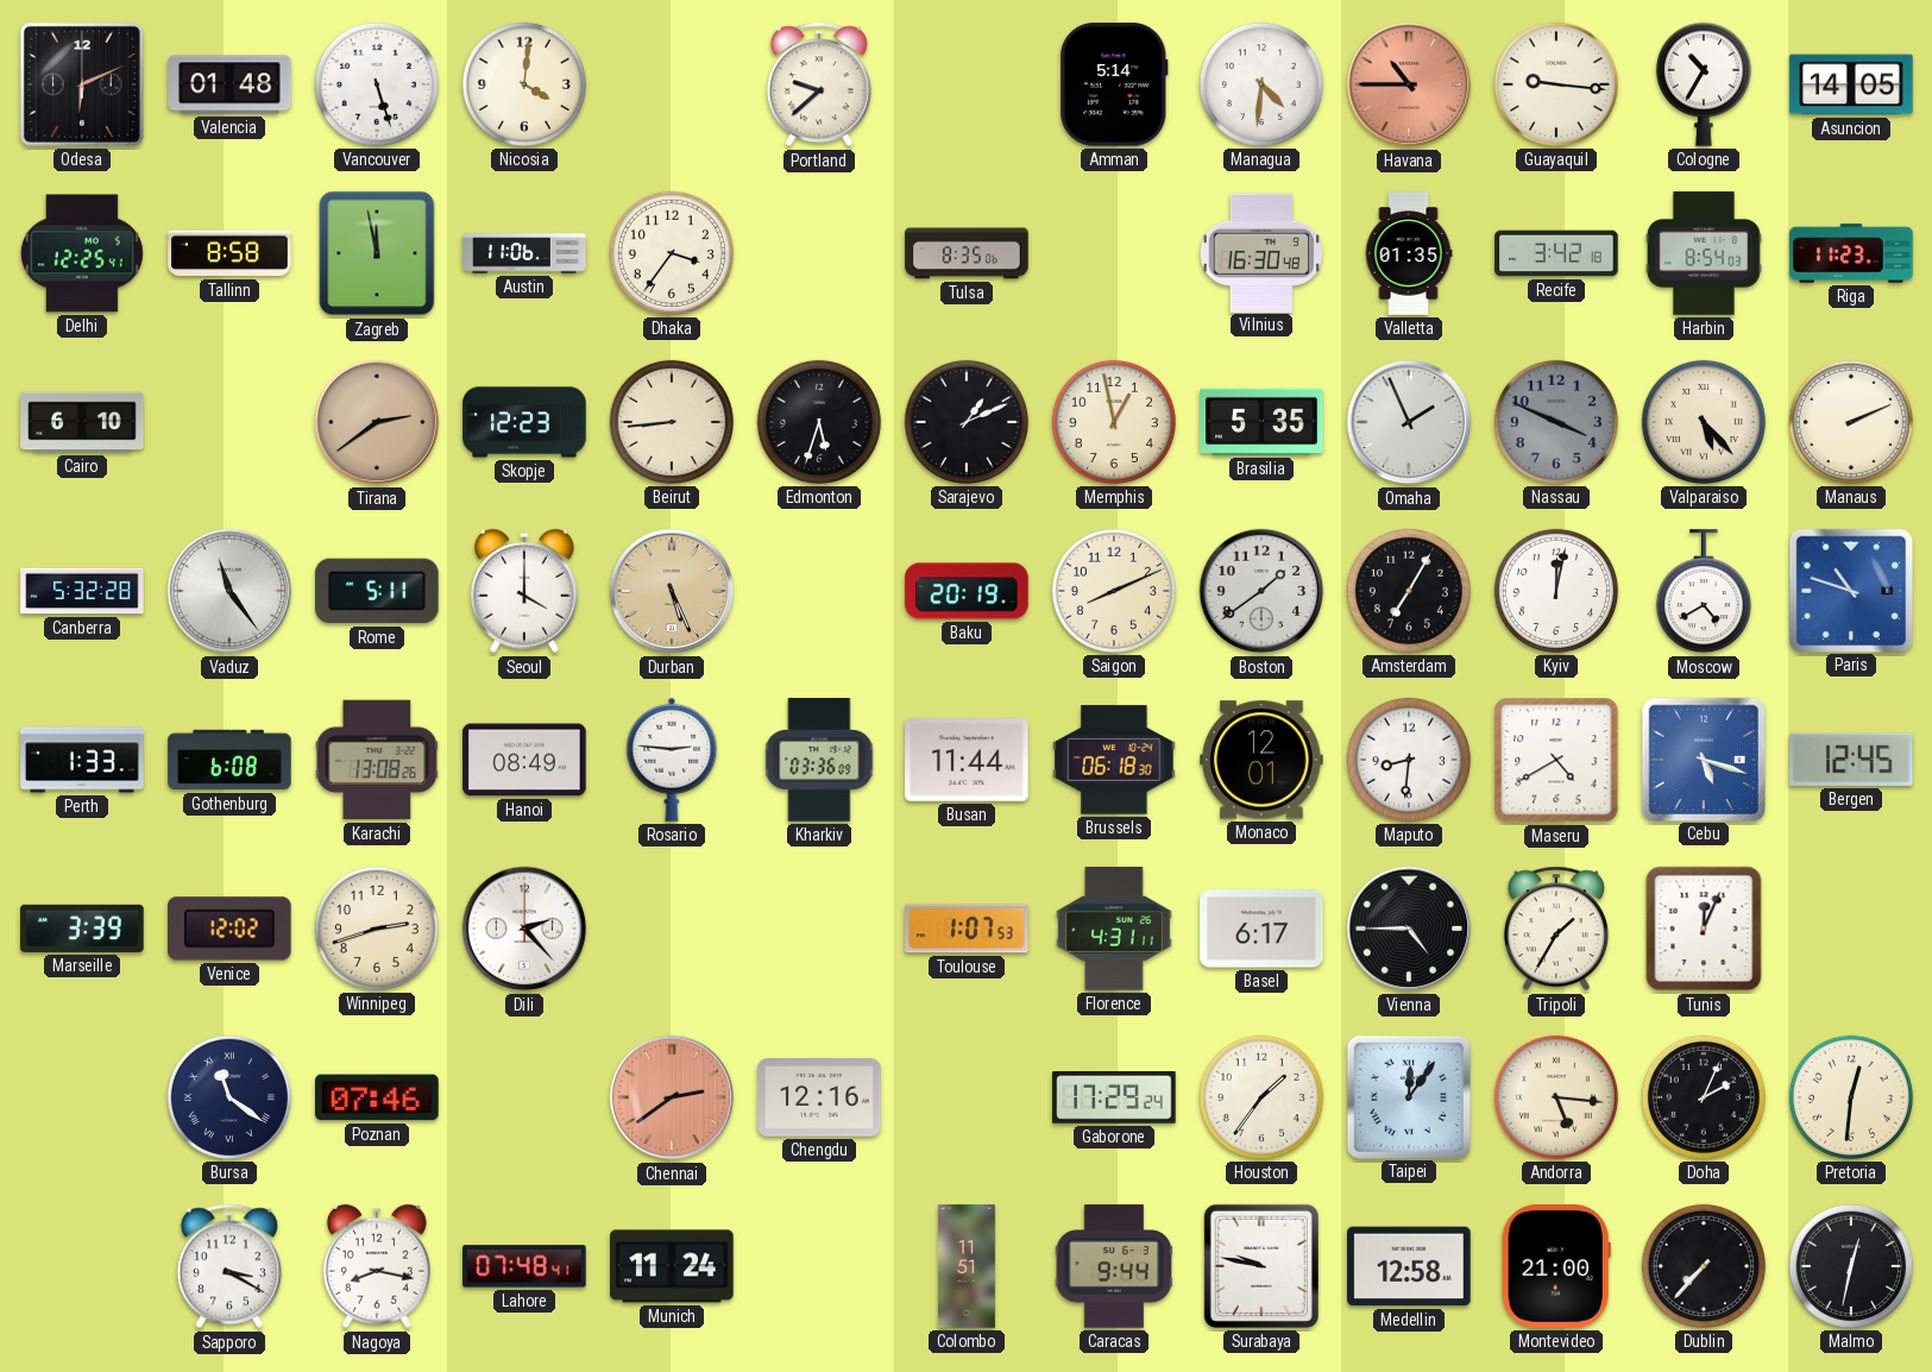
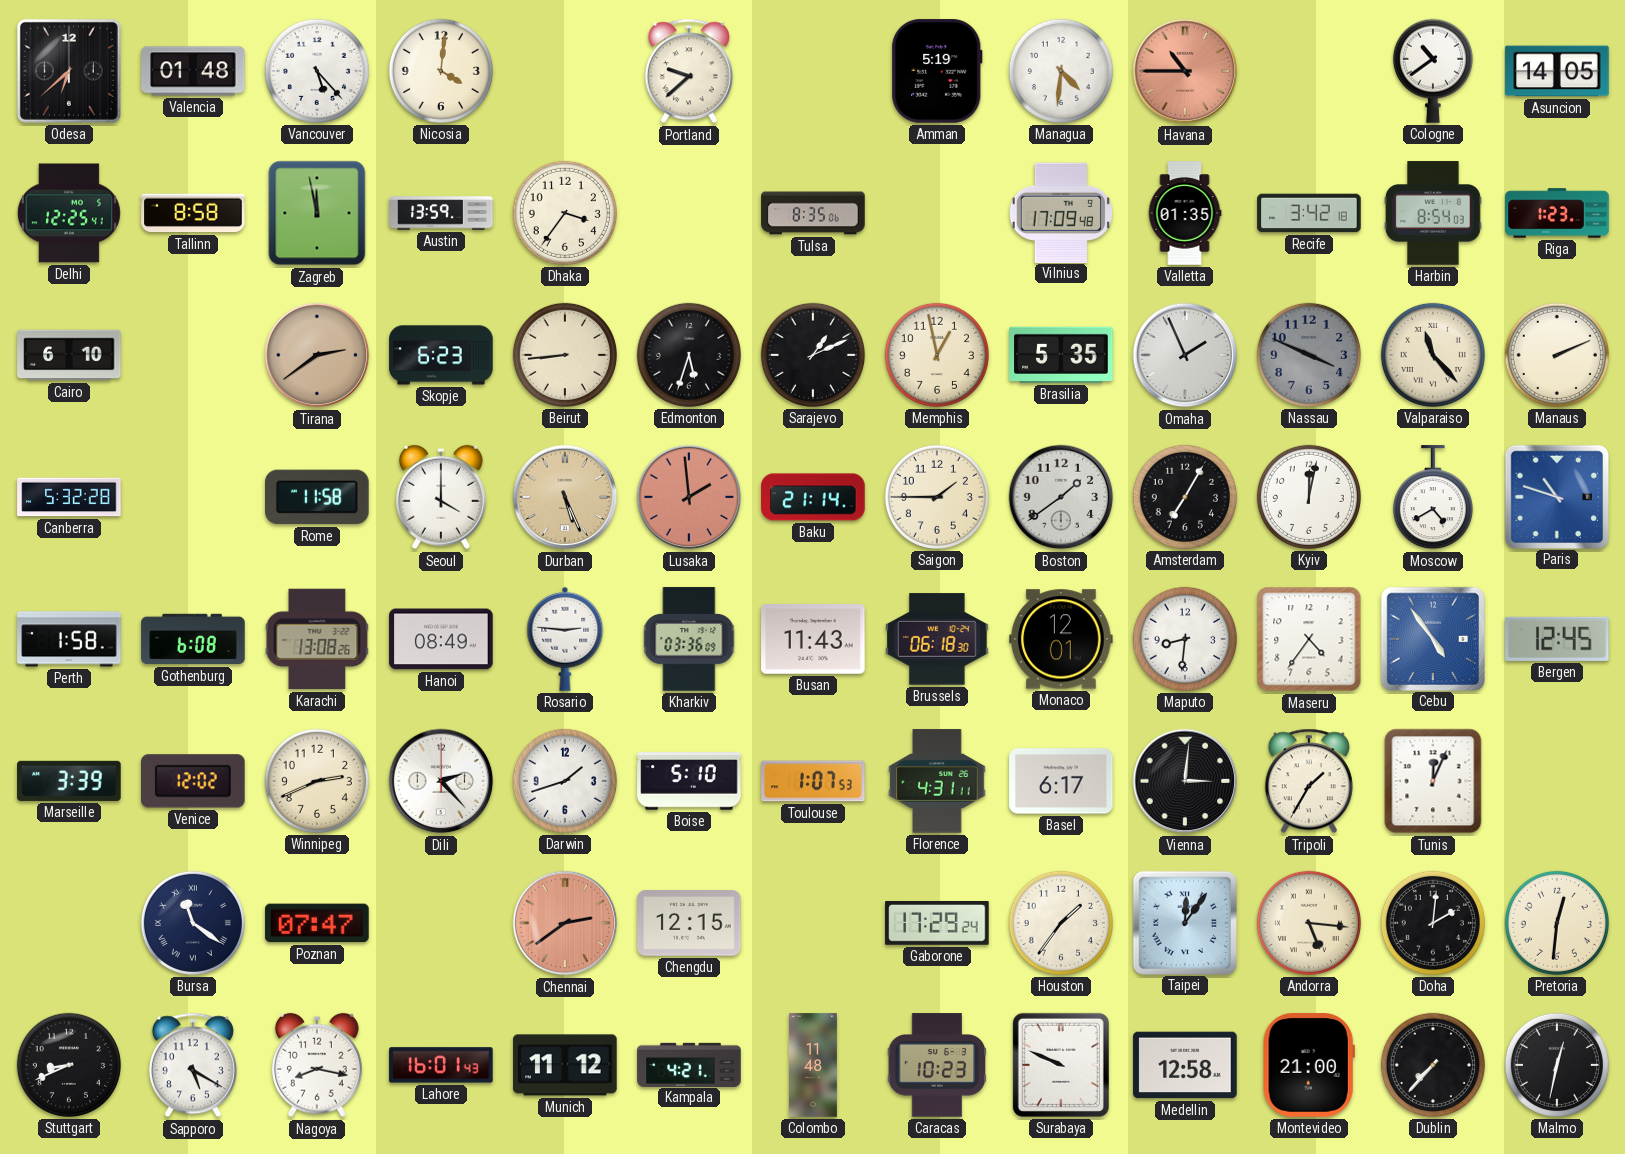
Odesa: 6:11 -> 6:38 (69, 71)
Vancouver: 5:27 -> 5:23 (317, 71)
Amman: 5:14 -> 5:19 (937, 71)
Guayaquil: 9:16 -> none (1556, 84)
Cologne: 10:35 -> 10:39 (1433, 71)
Austin: 11:06 -> 13:59 (441, 213)
Vilnius: 16:30 -> 17:09 (1060, 212)
Riga: 11:23 -> 1:23 (1557, 213)
Skopje: 12:23 -> 6:23 (441, 355)
Valparaiso: 5:23 -> 11:23 (1433, 355)
Vaduz: 11:24 -> none (229, 591)
Rome: 5:11 -> 11:58 (317, 497)
Lusaka: none -> 1:59 (689, 497)
Baku: 20:19 -> 21:14 (813, 497)
Saigon: 8:11 -> 1:45 (937, 497)
Perth: 1:33 -> 1:58 (69, 639)
Busan: 11:44 -> 11:43 (813, 640)
Maseru: 4:40 -> 4:36 (1309, 639)
Cebu: 5:18 -> 4:54 (1432, 638)
Winnipeg: 2:42 -> 2:41 (317, 781)
Darwin: none -> 1:42 (565, 781)
Boise: none -> 5:10 (689, 781)
Vienna: 4:45 -> 3:01 (1185, 781)
Poznan: 07:46 -> 07:47 (317, 923)
Chengdu: 12:16 -> 12:15 (689, 923)
Doha: 2:04 -> 2:01 (1433, 923)
Stuttgart: none -> 8:41 (69, 1065)
Sapporo: 3:20 -> 5:20 (193, 1065)
Lahore: 07:48 -> 16:01 (441, 1065)
Munich: 11:24 -> 11:12 (565, 1065)
Kampala: none -> 4:21 (689, 1064)
Colombo: 11:51 -> 11:48 (813, 1065)
Caracas: 9:44 -> 10:23 (937, 1065)
Surabaya: 9:47 -> 9:49 (1061, 1065)
